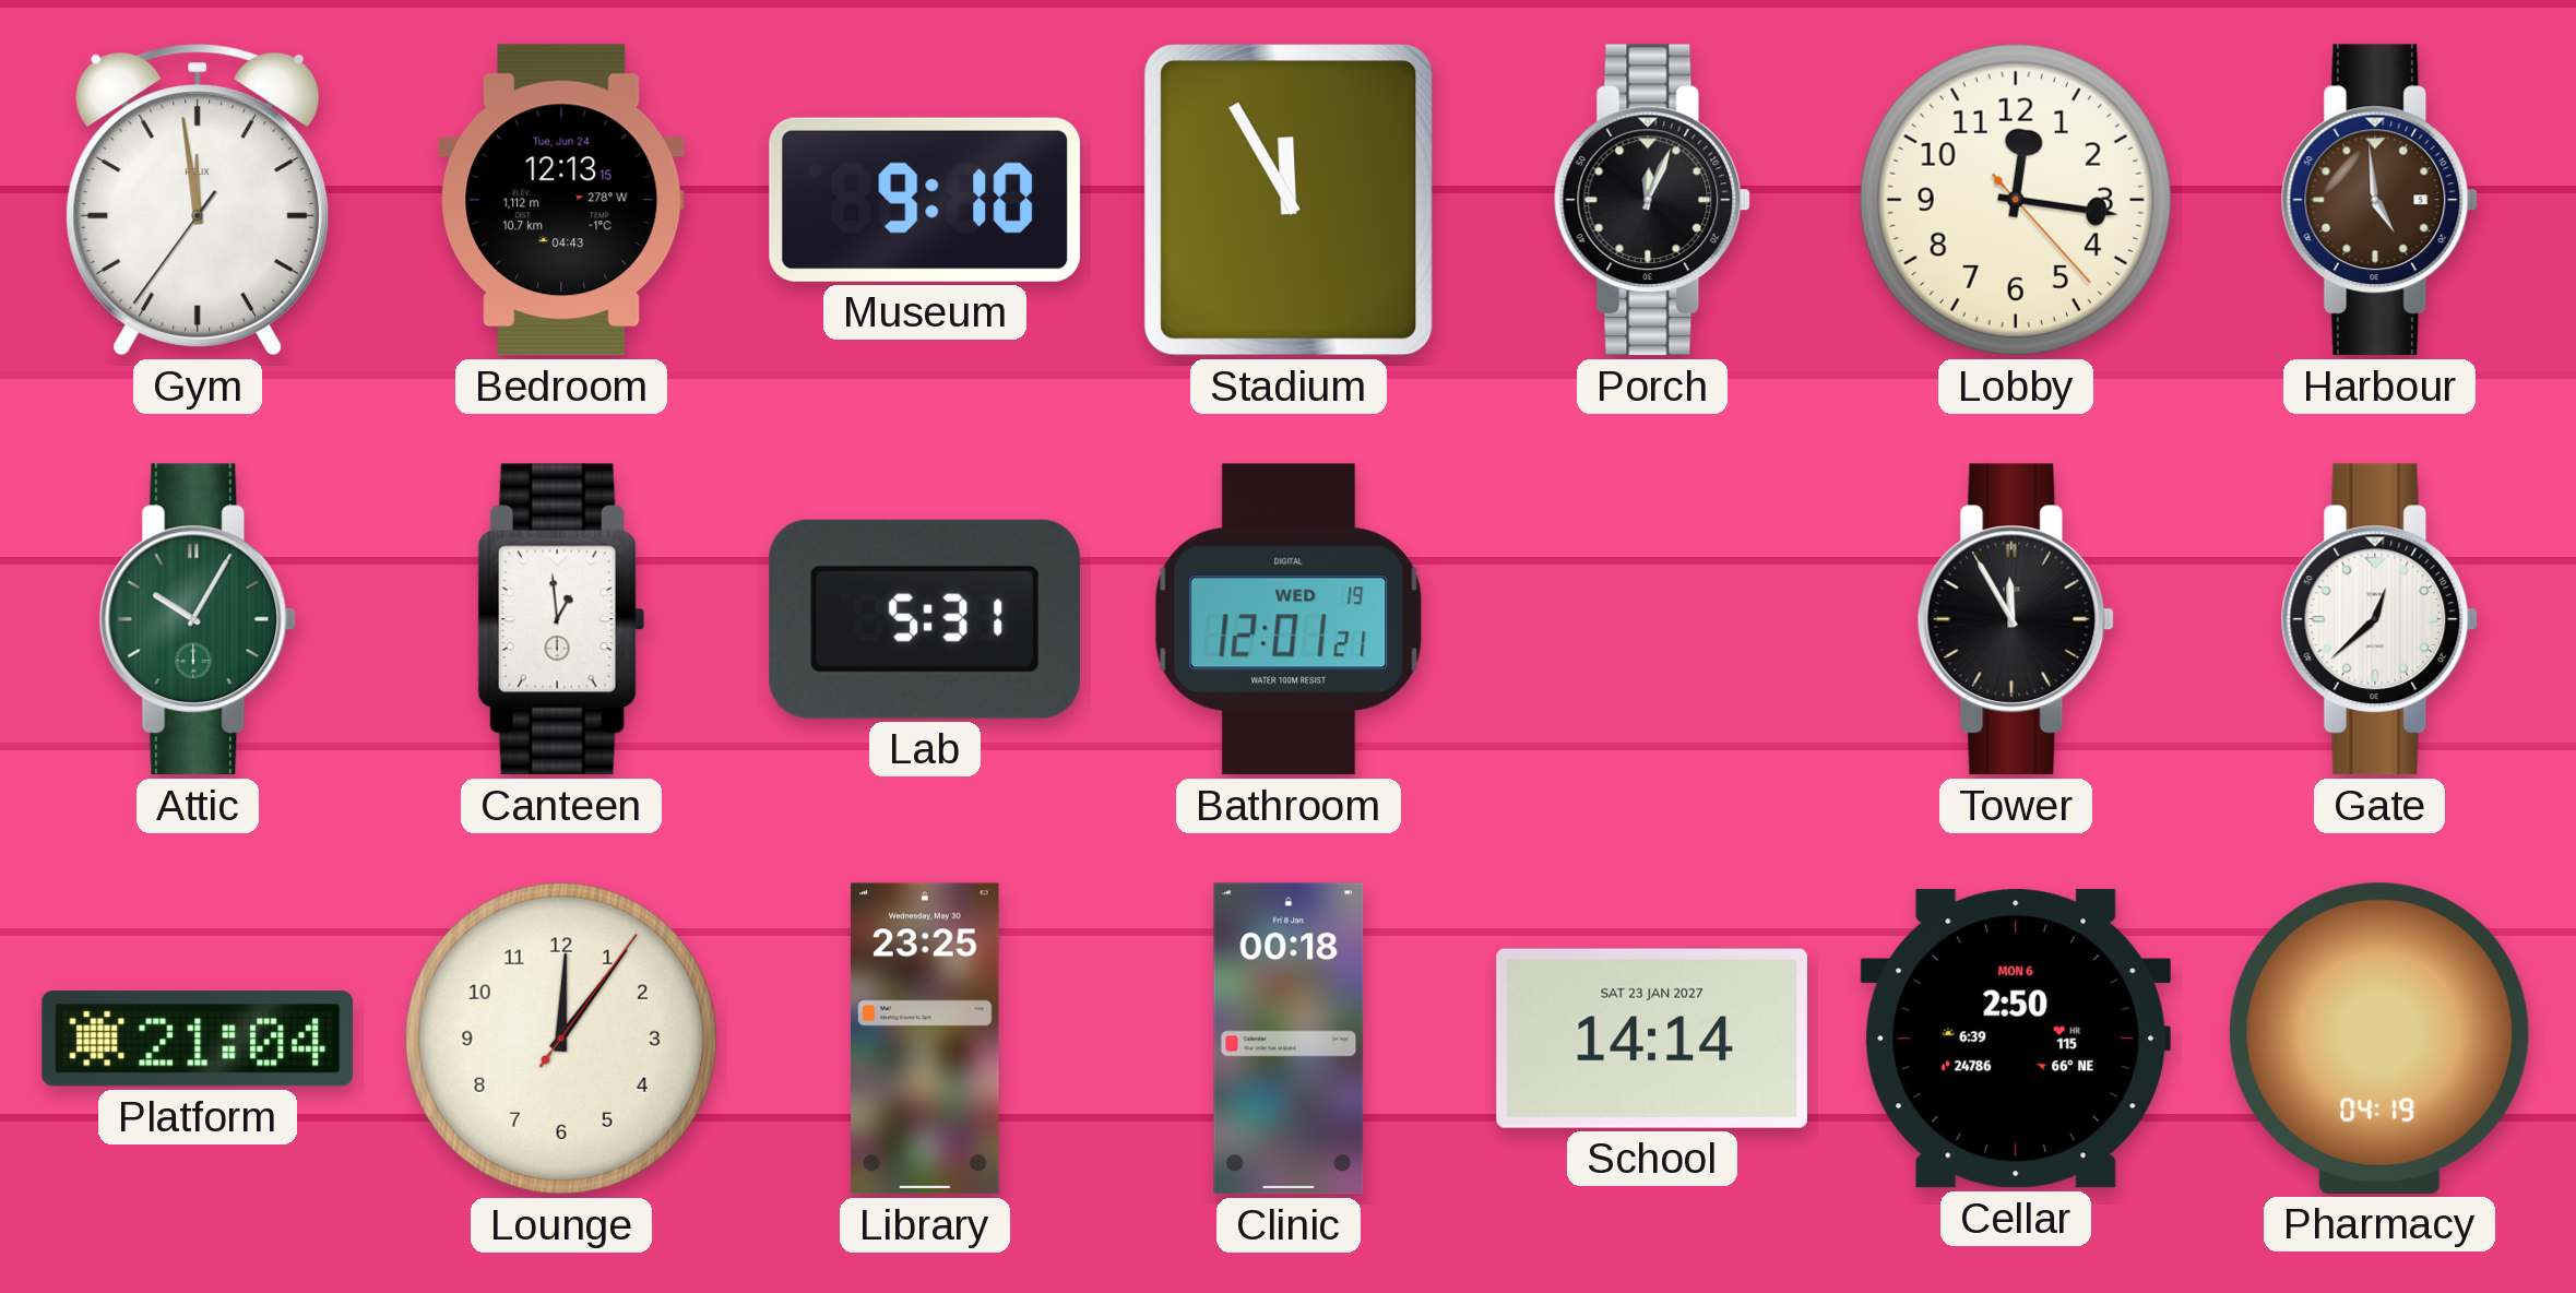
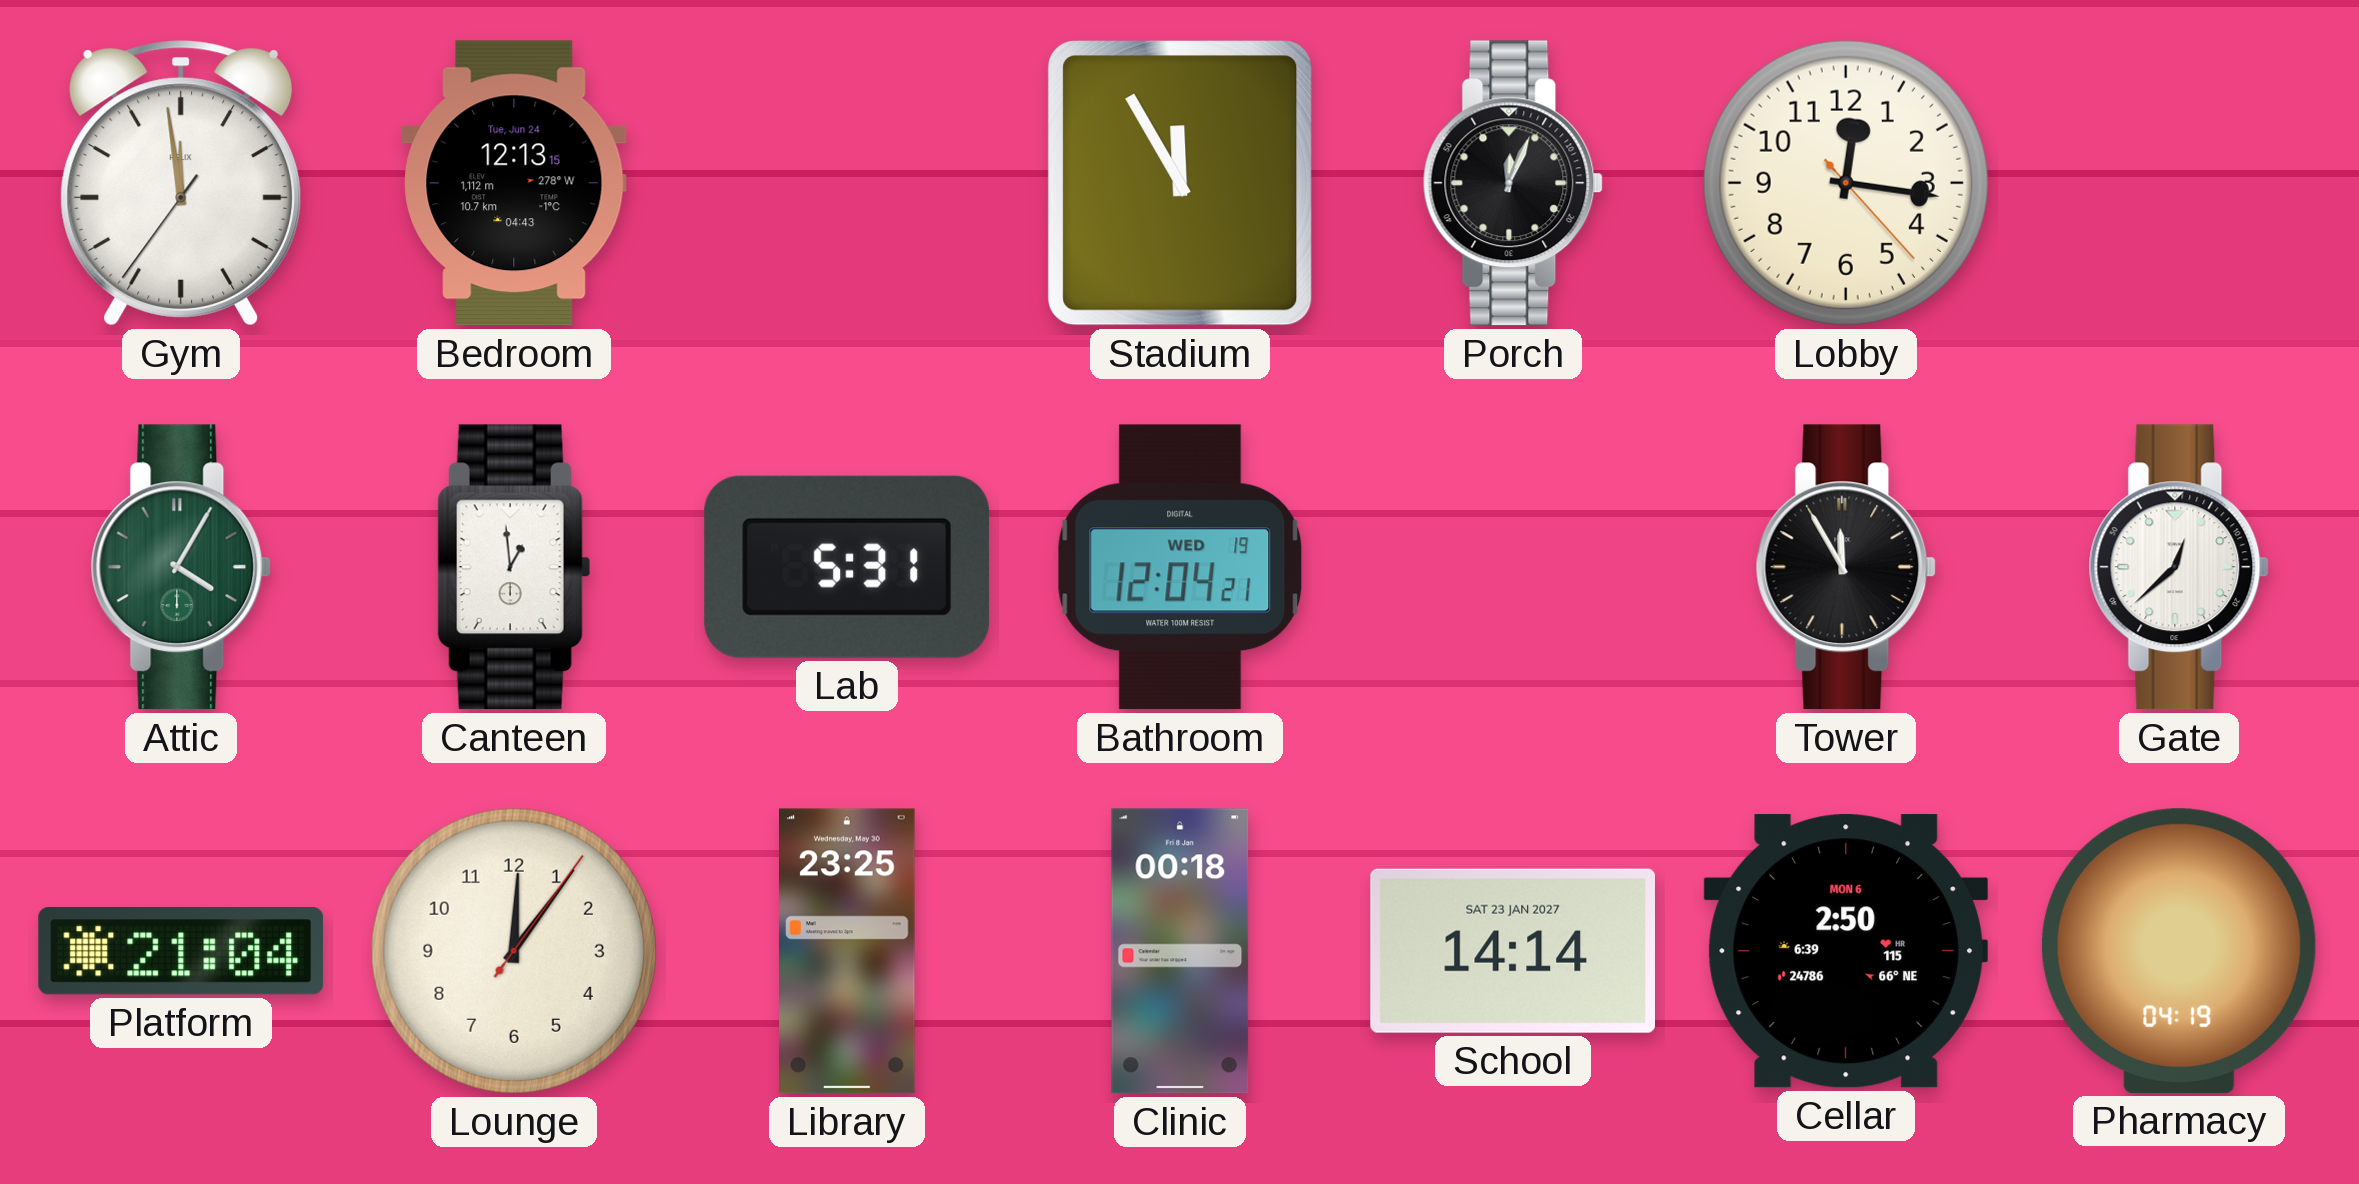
Museum: 9:10 -> none (925, 200)
Harbour: 4:59 -> none (2379, 200)
Attic: 10:05 -> 4:05 (181, 567)
Bathroom: 12:01 -> 12:04 (1180, 567)
